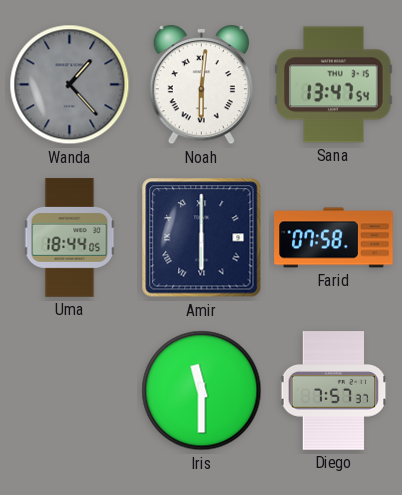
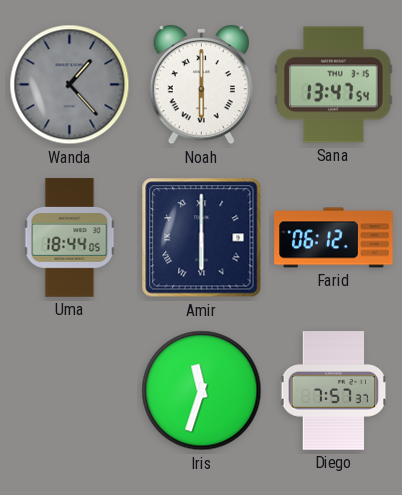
Noah: 6:01 -> 6:00 (201, 86)
Farid: 07:58 -> 06:12 (334, 238)
Iris: 11:30 -> 11:33 (202, 391)
